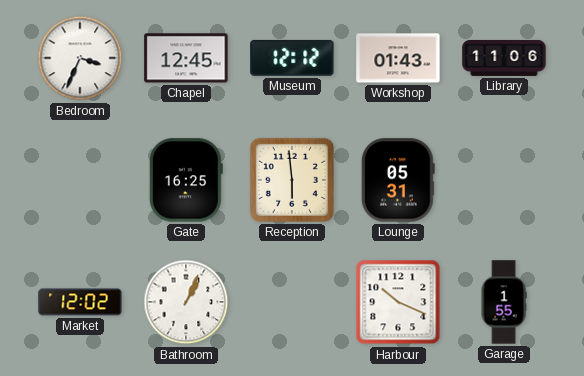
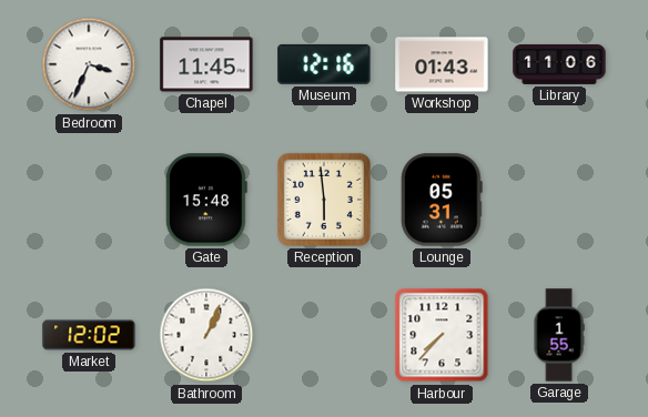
Chapel: 12:45 -> 11:45 (206, 64)
Museum: 12:12 -> 12:16 (324, 64)
Gate: 16:25 -> 15:48 (206, 200)
Harbour: 10:19 -> 7:37 (442, 335)
